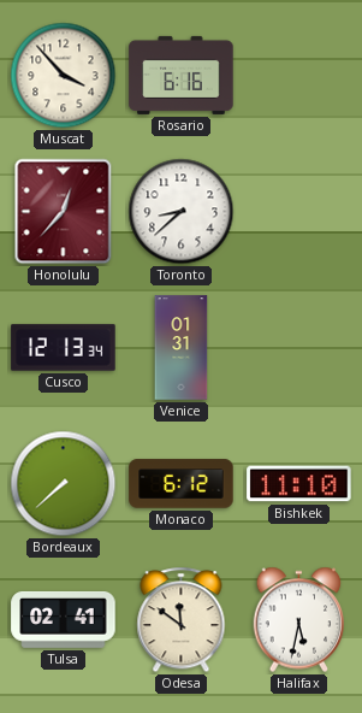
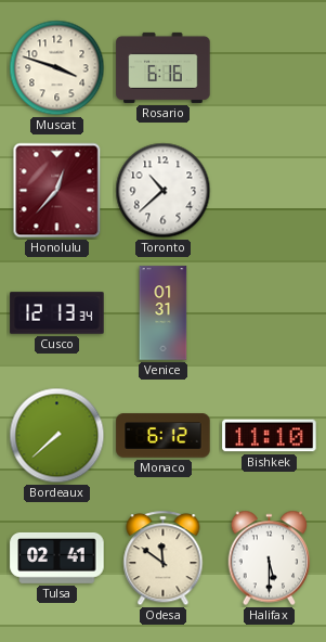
Muscat: 3:53 -> 3:48 (57, 68)
Toronto: 8:38 -> 10:38 (164, 191)
Halifax: 5:32 -> 5:30 (270, 558)
